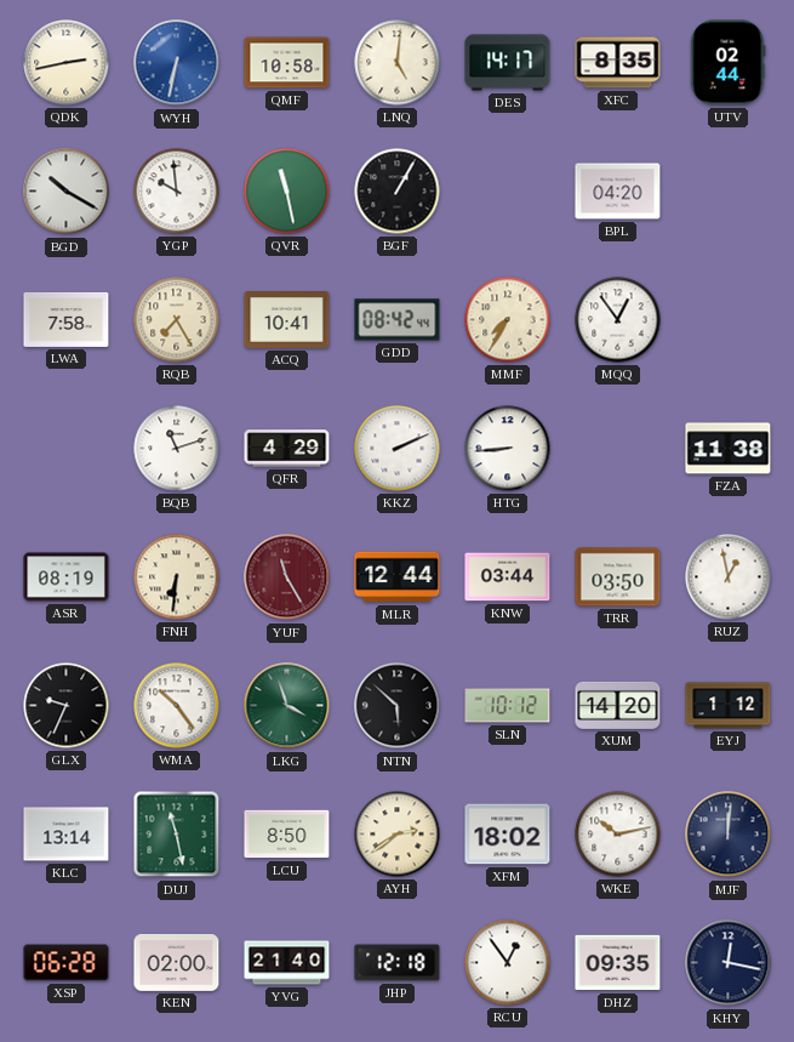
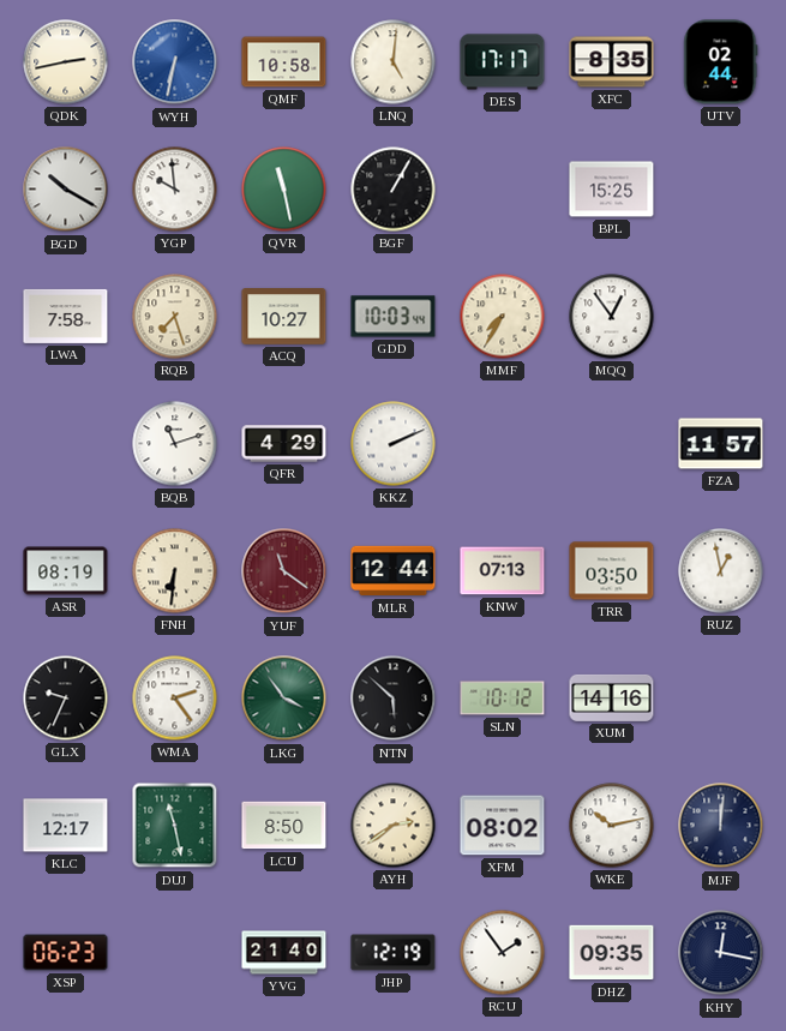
DES: 14:17 -> 17:17 (503, 62)
BPL: 04:20 -> 15:25 (612, 190)
RQB: 7:25 -> 7:27 (175, 317)
ACQ: 10:41 -> 10:27 (284, 317)
GDD: 08:42 -> 10:03 (394, 317)
HTG: 8:44 -> none (508, 449)
FZA: 11:38 -> 11:57 (721, 444)
YUF: 11:25 -> 11:21 (284, 571)
KNW: 03:44 -> 07:13 (503, 571)
WMA: 10:24 -> 2:24 (175, 699)
LKG: 3:57 -> 3:54 (284, 699)
XUM: 14:20 -> 14:16 (612, 697)
EYJ: 1:12 -> none (729, 706)
KLC: 13:14 -> 12:17 (66, 826)
XFM: 18:02 -> 08:02 (503, 826)
XSP: 06:28 -> 06:23 (66, 953)
KEN: 02:00 -> none (177, 962)
JHP: 12:18 -> 12:19 (394, 953)
RCU: 12:54 -> 1:54 (503, 953)
